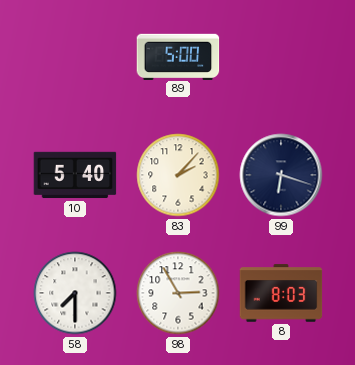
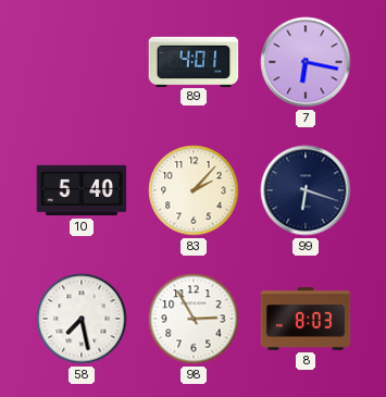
89: 5:00 -> 4:01 (194, 61)
7: none -> 6:17 (306, 62)
58: 7:30 -> 7:28 (82, 319)
